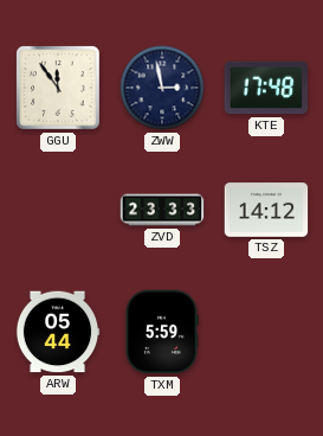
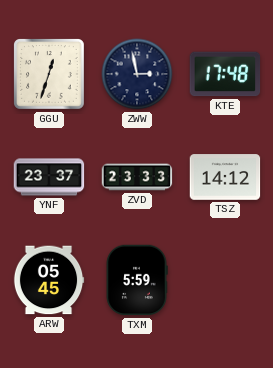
GGU: 11:54 -> 12:33 (50, 75)
YNF: none -> 23:37 (49, 177)
ARW: 05:44 -> 05:45 (49, 280)
